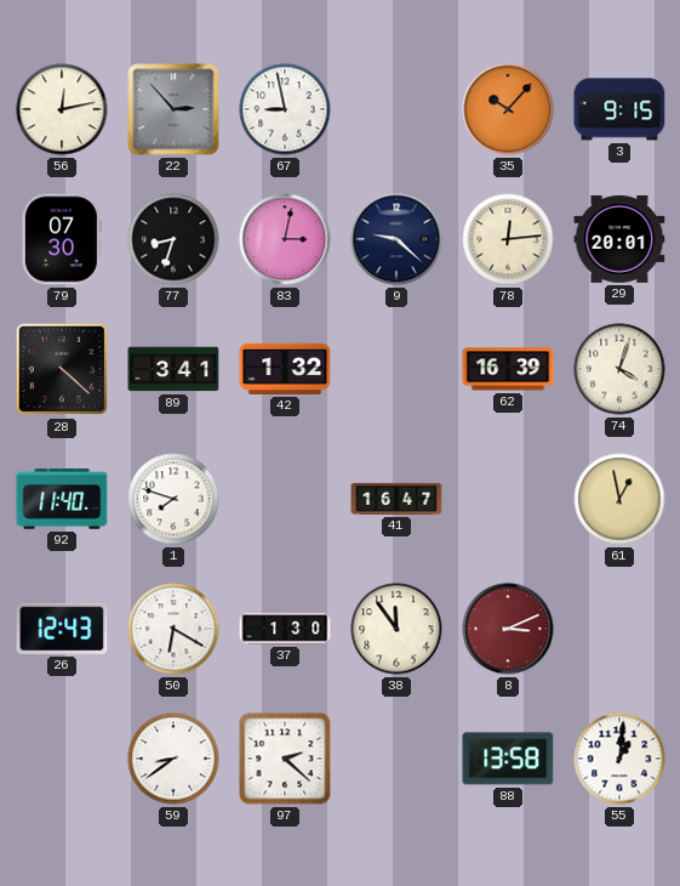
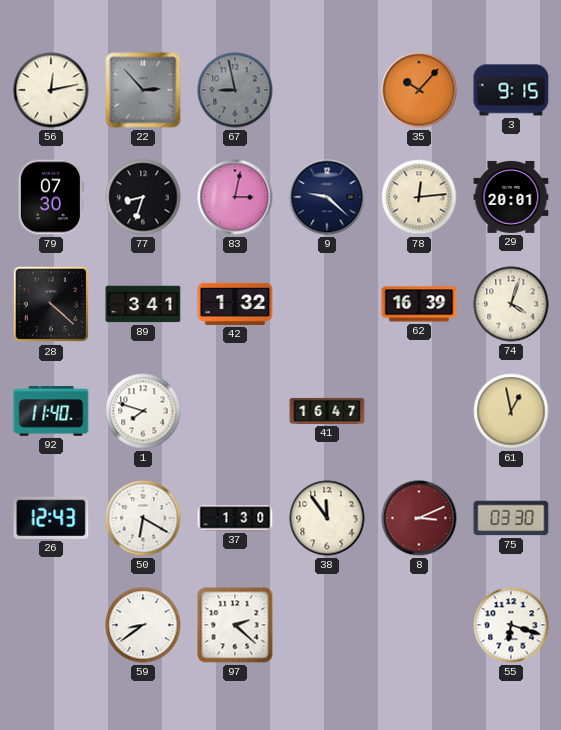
67 dial: white -> grey (235, 90)
75: none -> 03:30 (511, 518)
88: 13:58 -> none (508, 759)
55: 1:01 -> 6:18 (511, 625)
